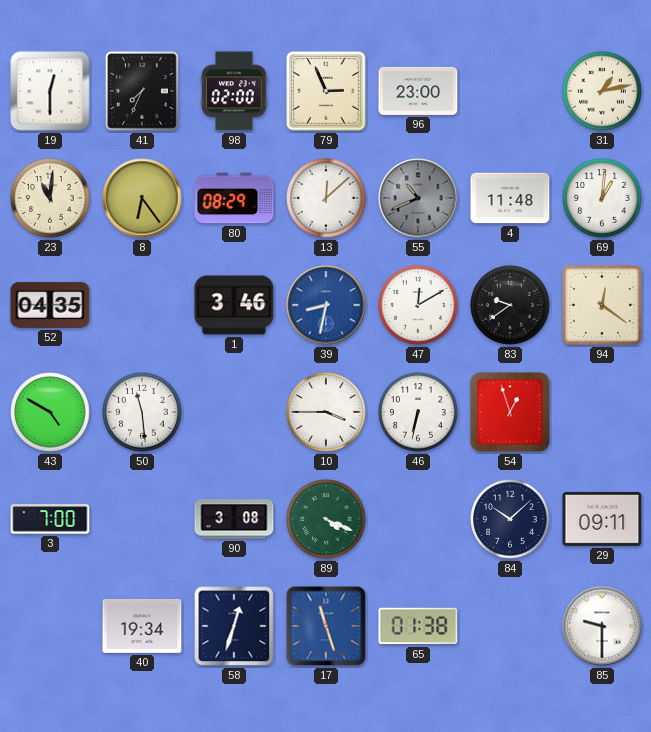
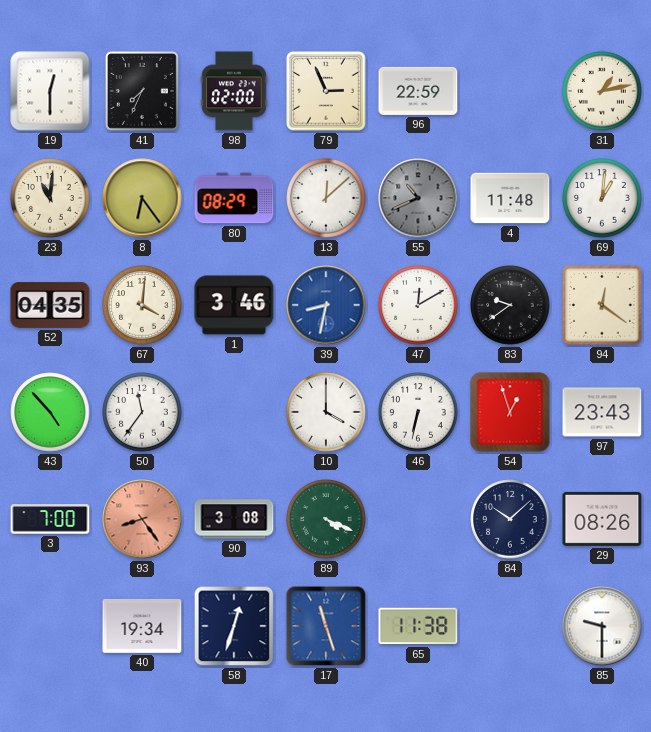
96: 23:00 -> 22:59 (418, 91)
67: none -> 4:01 (142, 305)
43: 4:50 -> 4:53 (50, 412)
50: 11:29 -> 11:36 (142, 412)
10: 3:45 -> 4:00 (326, 412)
97: none -> 23:43 (602, 412)
93: none -> 8:24 (142, 519)
29: 09:11 -> 08:26 (602, 519)
65: 01:38 -> 11:38 (418, 626)
